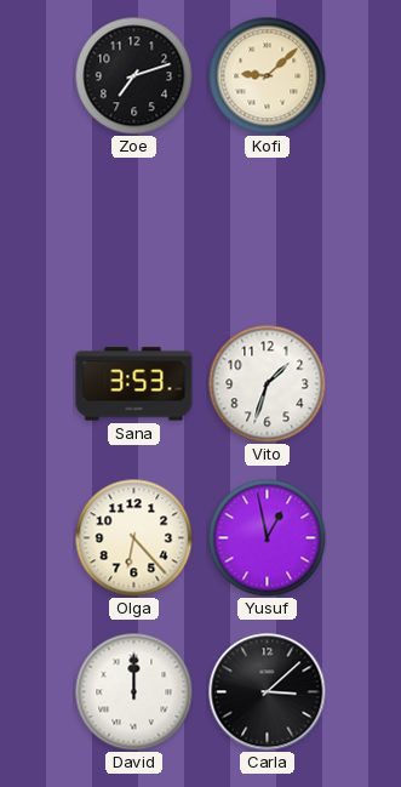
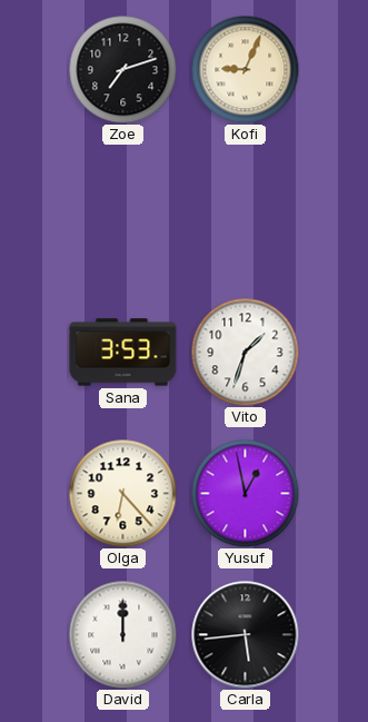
Kofi: 9:08 -> 9:04 (245, 69)
Carla: 3:08 -> 5:44 (246, 635)
